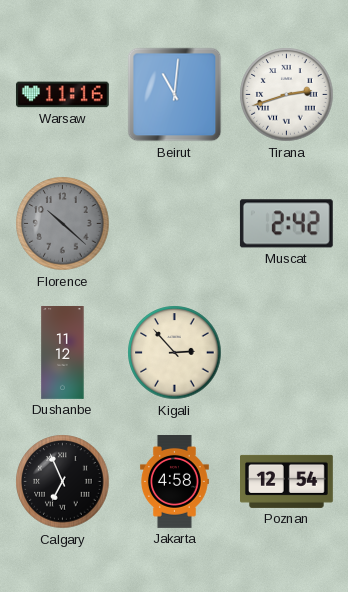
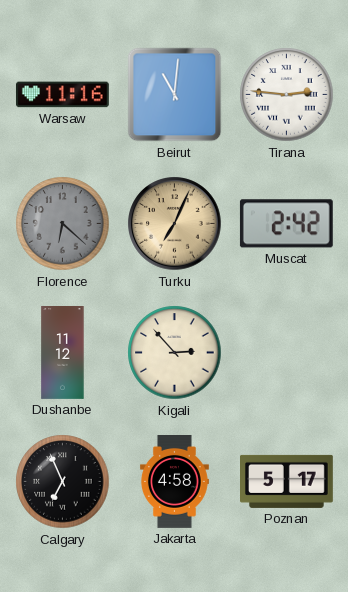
Tirana: 2:42 -> 2:46 (287, 95)
Florence: 10:22 -> 6:22 (63, 224)
Turku: none -> 7:04 (175, 224)
Poznan: 12:54 -> 5:17 (287, 481)
